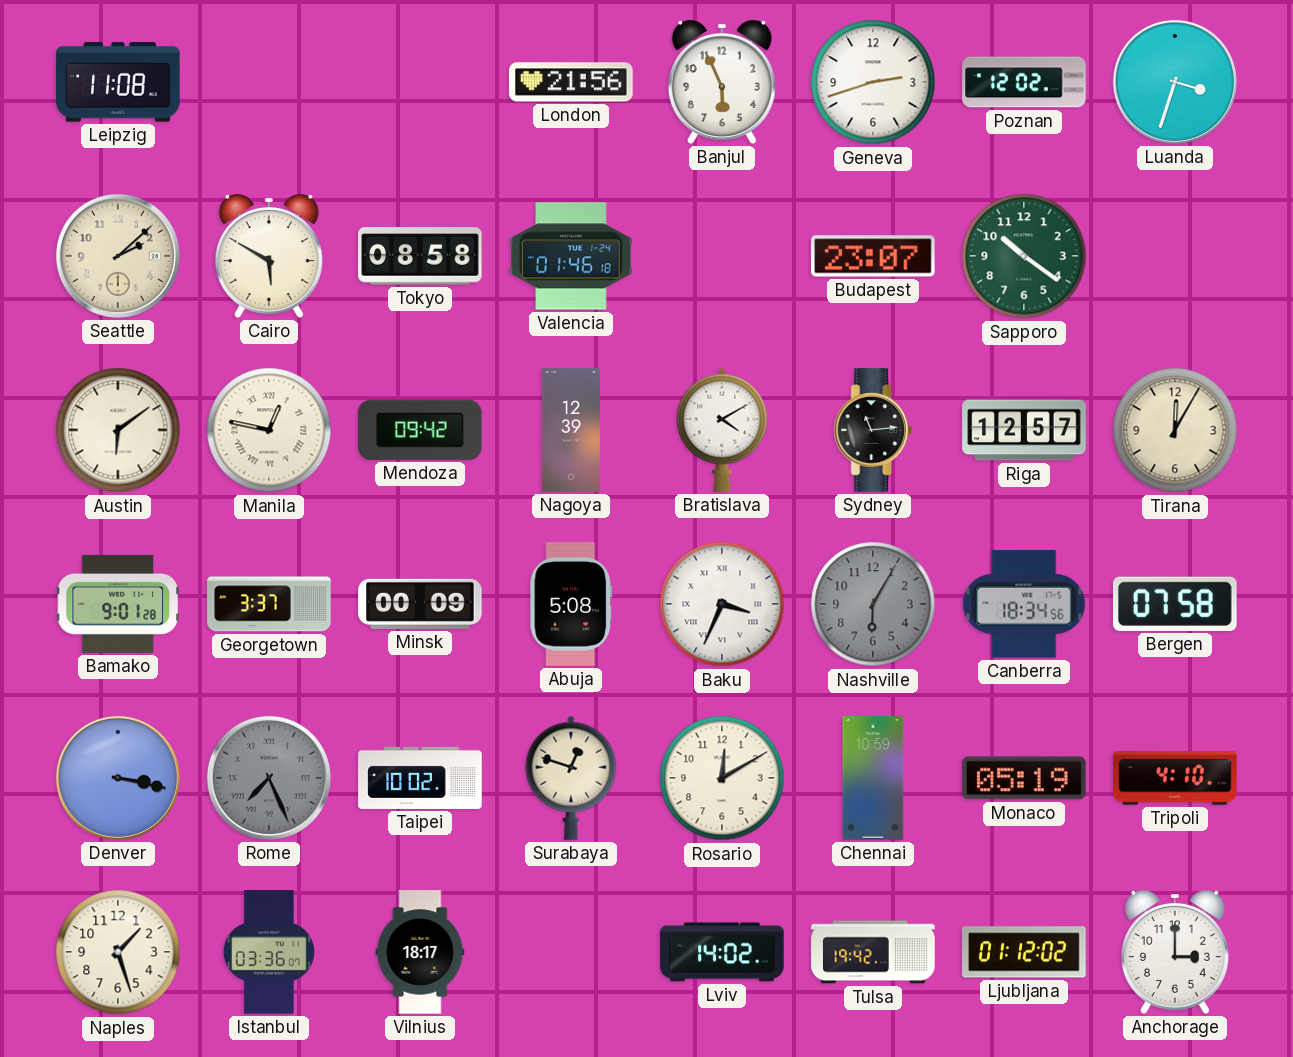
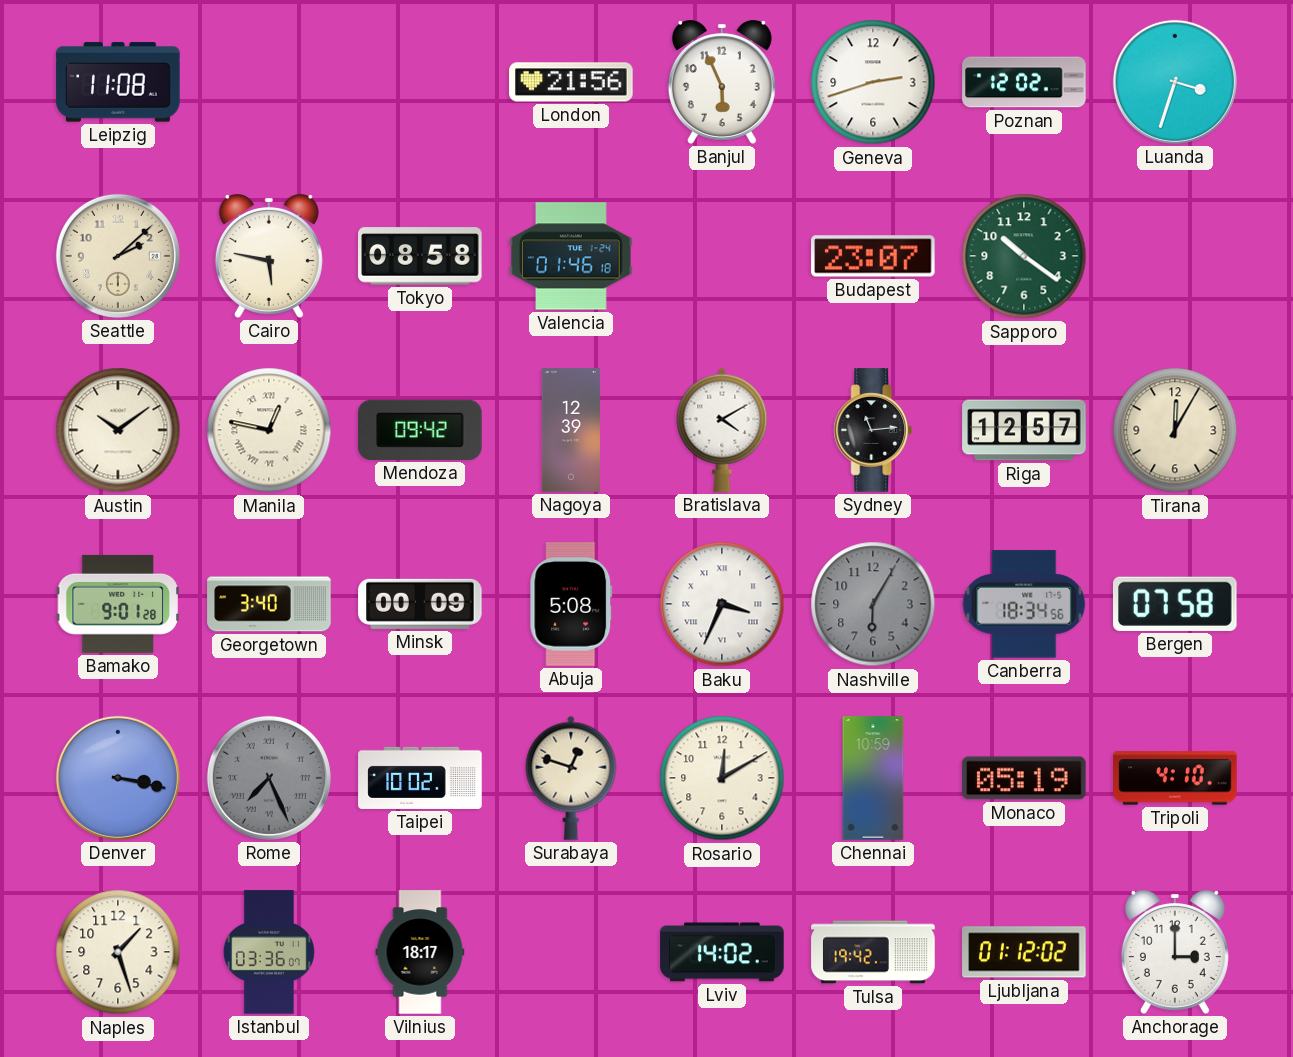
Cairo: 5:50 -> 5:47 (269, 257)
Austin: 6:09 -> 10:09 (118, 430)
Georgetown: 3:37 -> 3:40 (269, 604)
